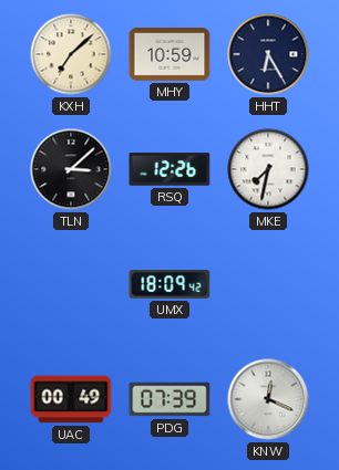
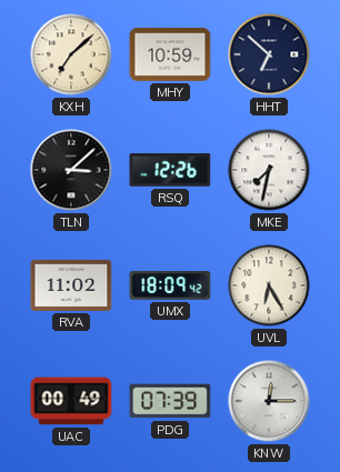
HHT: 6:25 -> 6:52 (269, 54)
RVA: none -> 11:02 (71, 285)
UVL: none -> 6:25 (269, 285)
KNW: 12:19 -> 12:15 (269, 401)
